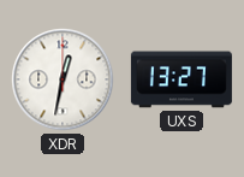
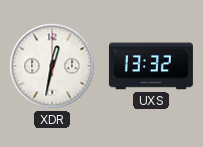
UXS: 13:27 -> 13:32 (151, 66)
